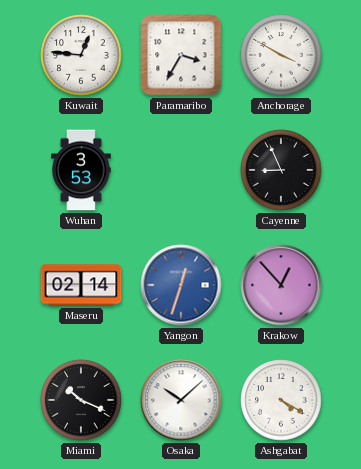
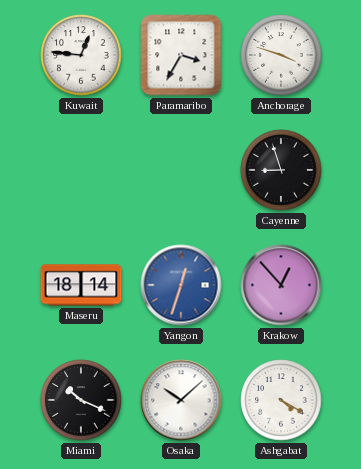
Anchorage: 3:50 -> 3:48 (281, 55)
Wuhan: 3:53 -> none (81, 170)
Cayenne: 8:56 -> 8:57 (281, 170)
Maseru: 02:14 -> 18:14 (81, 285)
